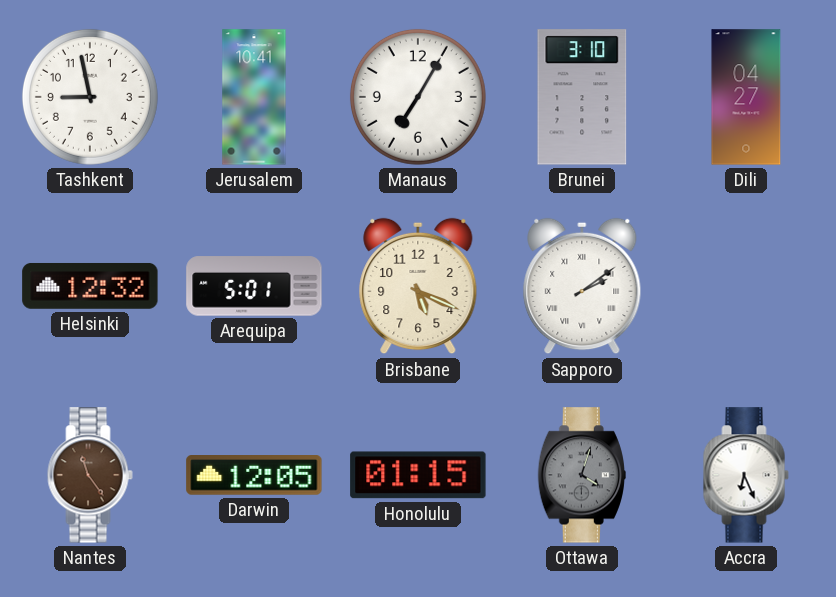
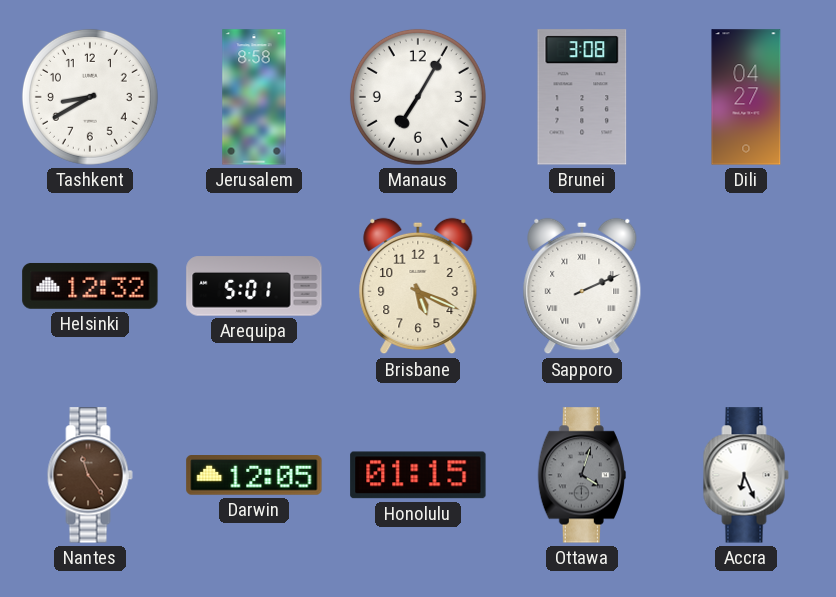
Tashkent: 8:58 -> 8:40 (90, 97)
Jerusalem: 10:41 -> 8:58 (254, 97)
Brunei: 3:10 -> 3:08 (582, 97)
Sapporo: 2:09 -> 2:11 (582, 286)
